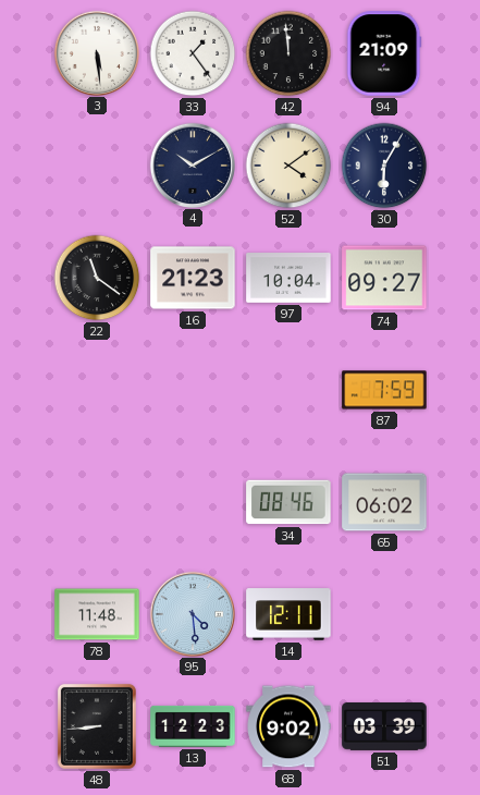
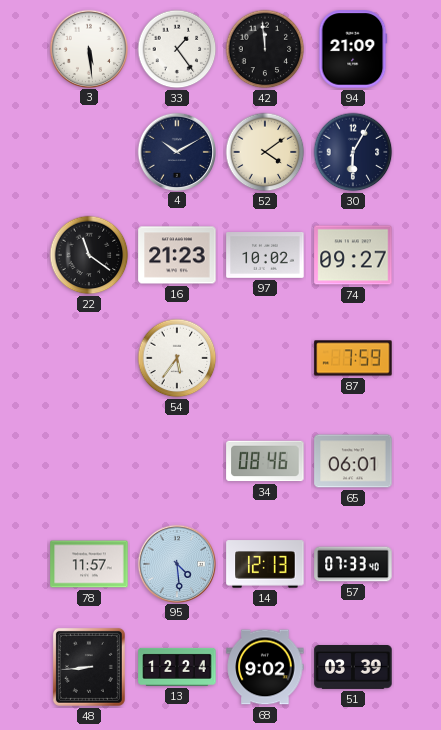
97: 10:04 -> 10:02 (265, 256)
54: none -> 5:36 (177, 358)
65: 06:02 -> 06:01 (353, 461)
78: 11:48 -> 11:57 (89, 564)
14: 12:11 -> 12:13 (265, 564)
57: none -> 07:33 (353, 564)
13: 12:23 -> 12:24 (177, 667)
